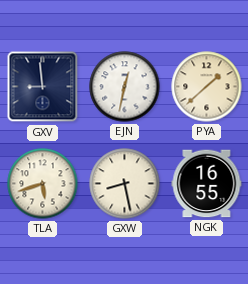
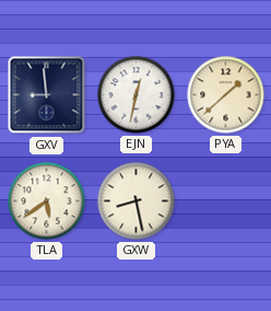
TLA: 5:42 -> 5:39 (47, 201)
NGK: 16:55 -> none (207, 184)
